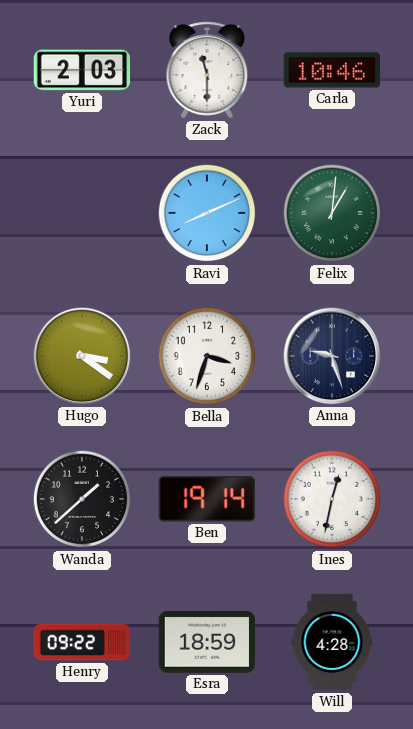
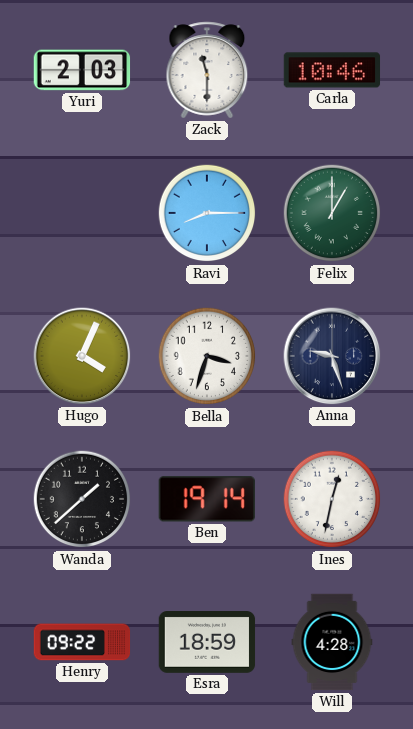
Ravi: 8:11 -> 8:15 (207, 213)
Felix: 1:01 -> 1:00 (332, 213)
Hugo: 3:21 -> 4:04 (82, 356)
